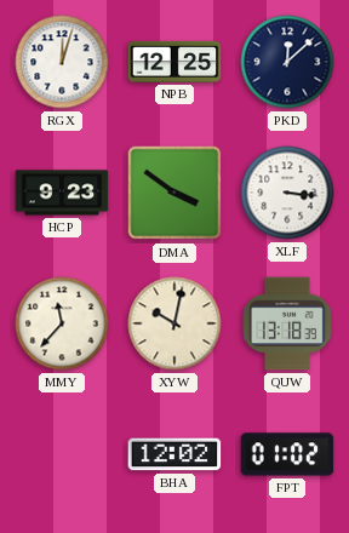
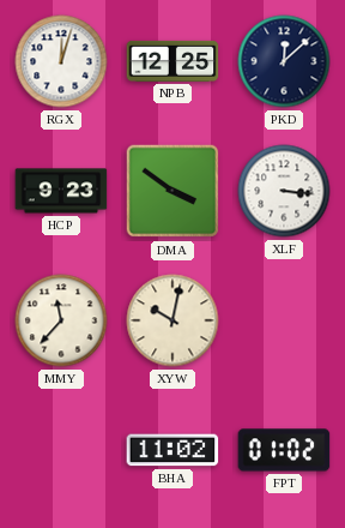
QUW: 13:18 -> none (288, 323)
BHA: 12:02 -> 11:02 (172, 450)
